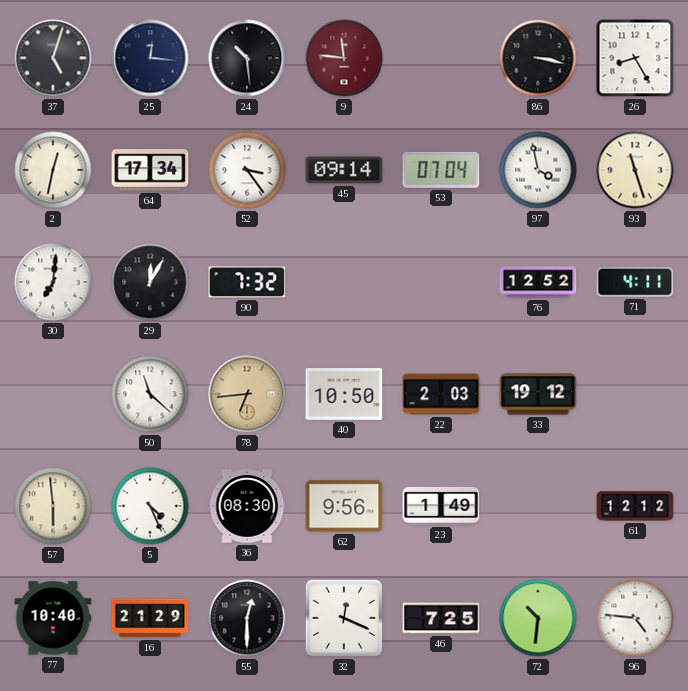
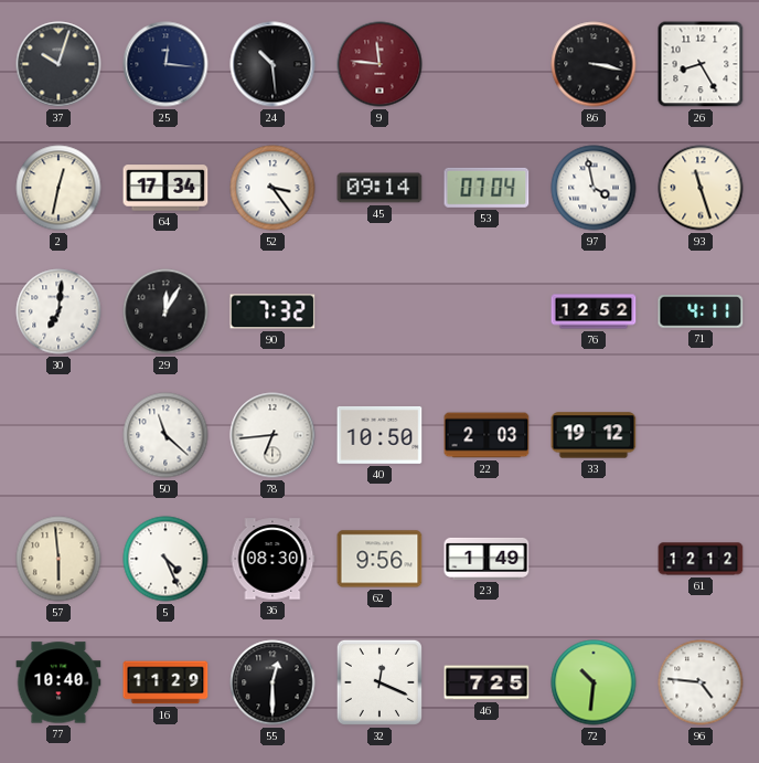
37: 5:03 -> 10:03 (58, 64)
78 dial: champagne -> white (272, 435)
16: 21:29 -> 11:29 (165, 682)
